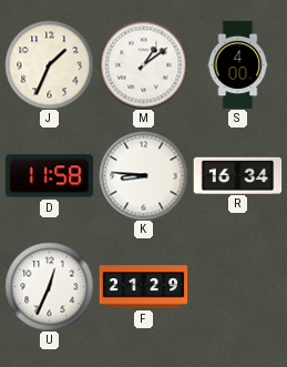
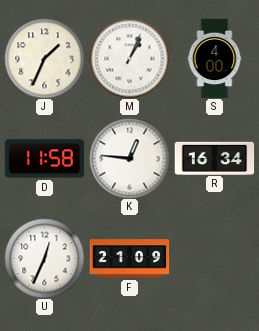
M: 1:09 -> 1:04 (129, 58)
K: 8:46 -> 12:46 (129, 158)
F: 21:29 -> 21:09 (129, 259)
